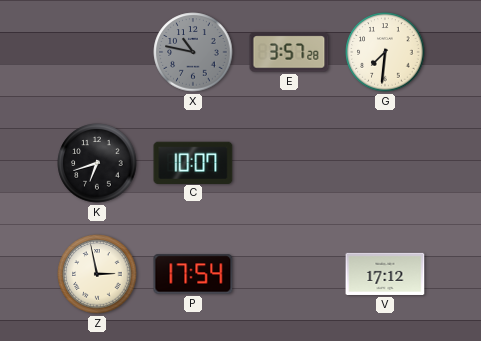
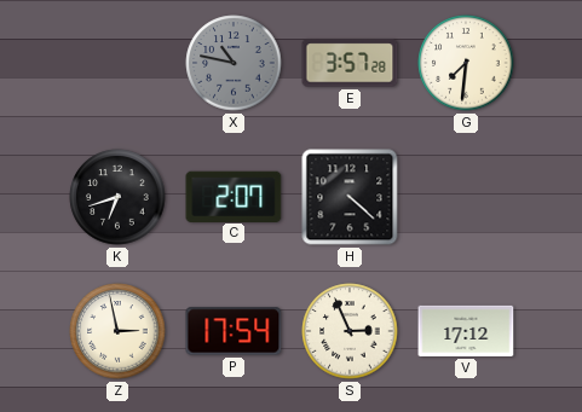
C: 10:07 -> 2:07 (234, 196)
H: none -> 4:22 (350, 197)
S: none -> 2:56 (350, 331)
